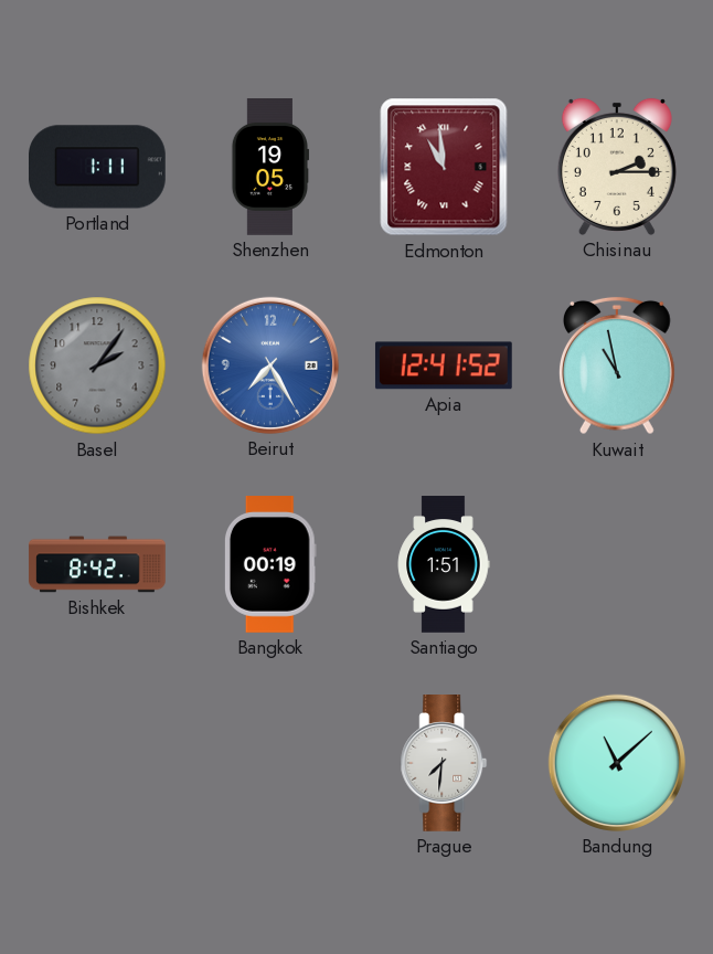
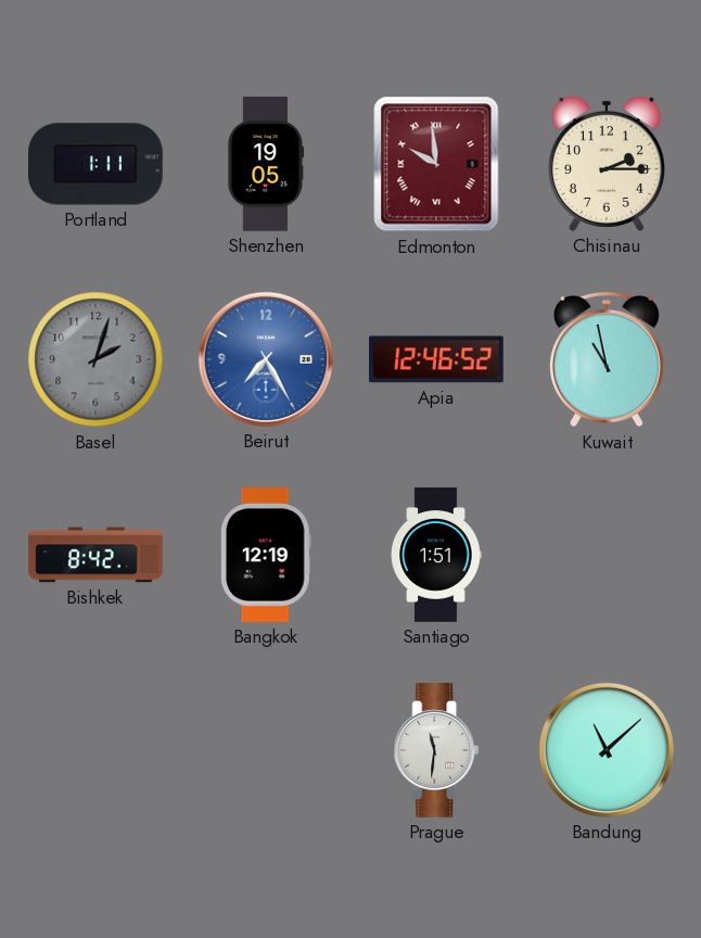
Edmonton: 10:59 -> 9:59 (436, 164)
Basel: 2:06 -> 2:03 (95, 359)
Apia: 12:41 -> 12:46 (436, 359)
Bangkok: 00:19 -> 12:19 (266, 556)
Prague: 7:31 -> 11:31 (436, 751)
